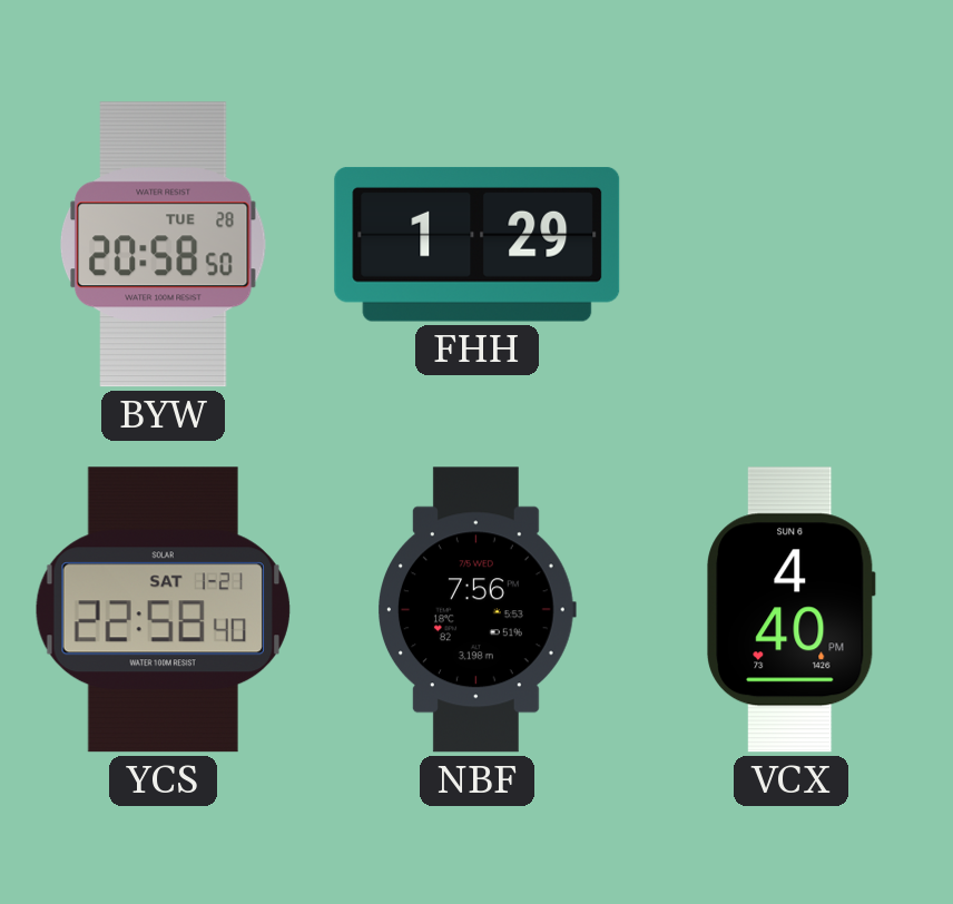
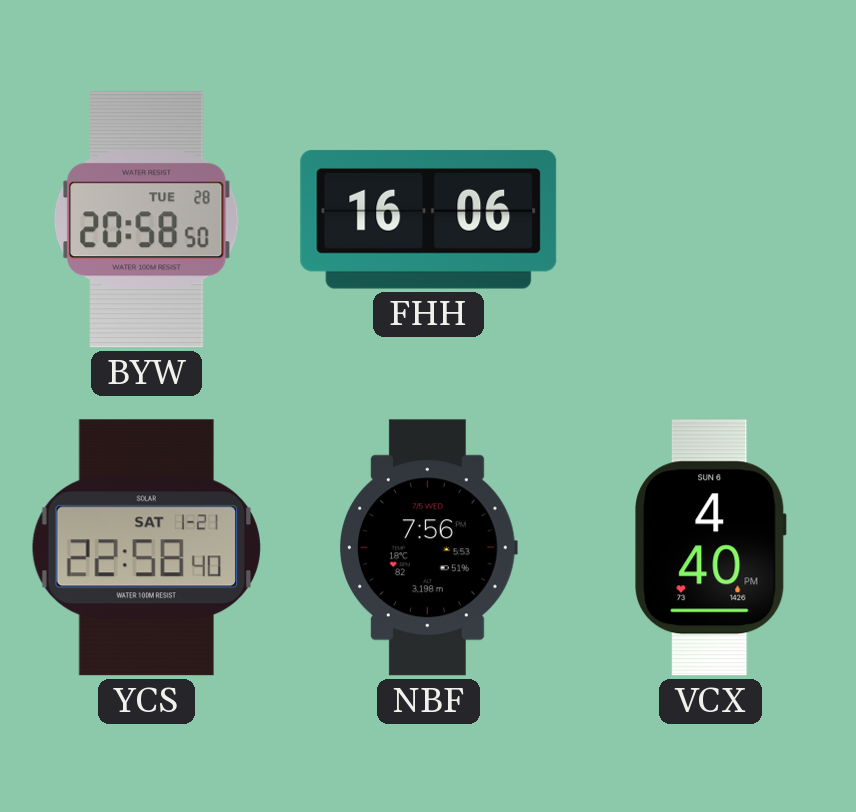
FHH: 1:29 -> 16:06 (429, 219)
